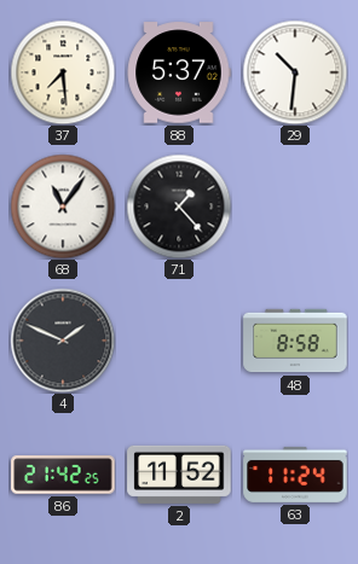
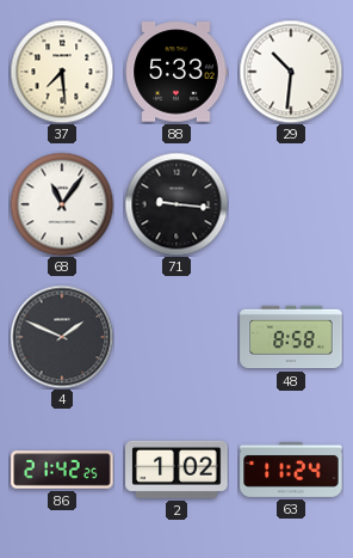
88: 5:37 -> 5:33 (176, 72)
71: 1:23 -> 9:16 (176, 204)
2: 11:52 -> 1:02 (176, 470)
